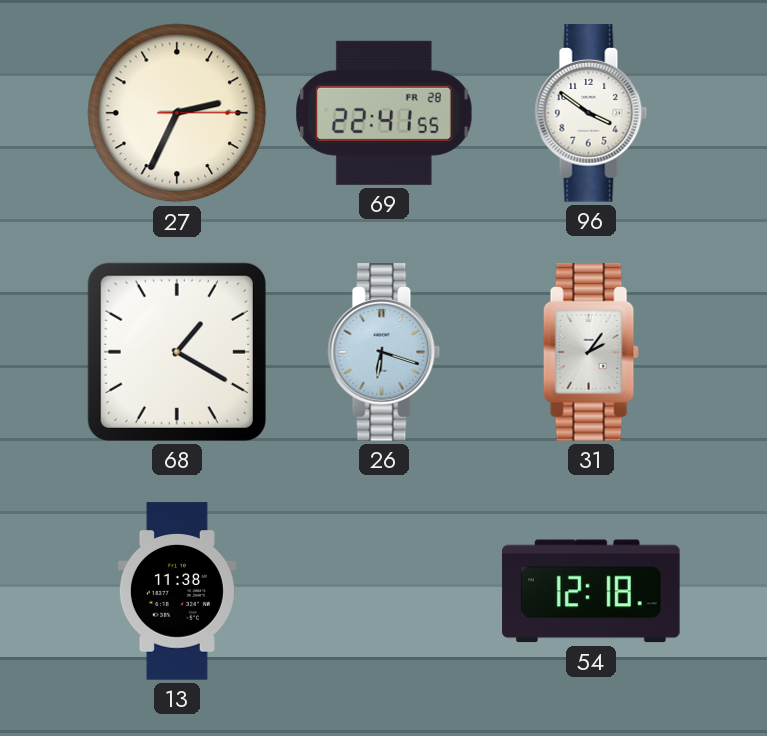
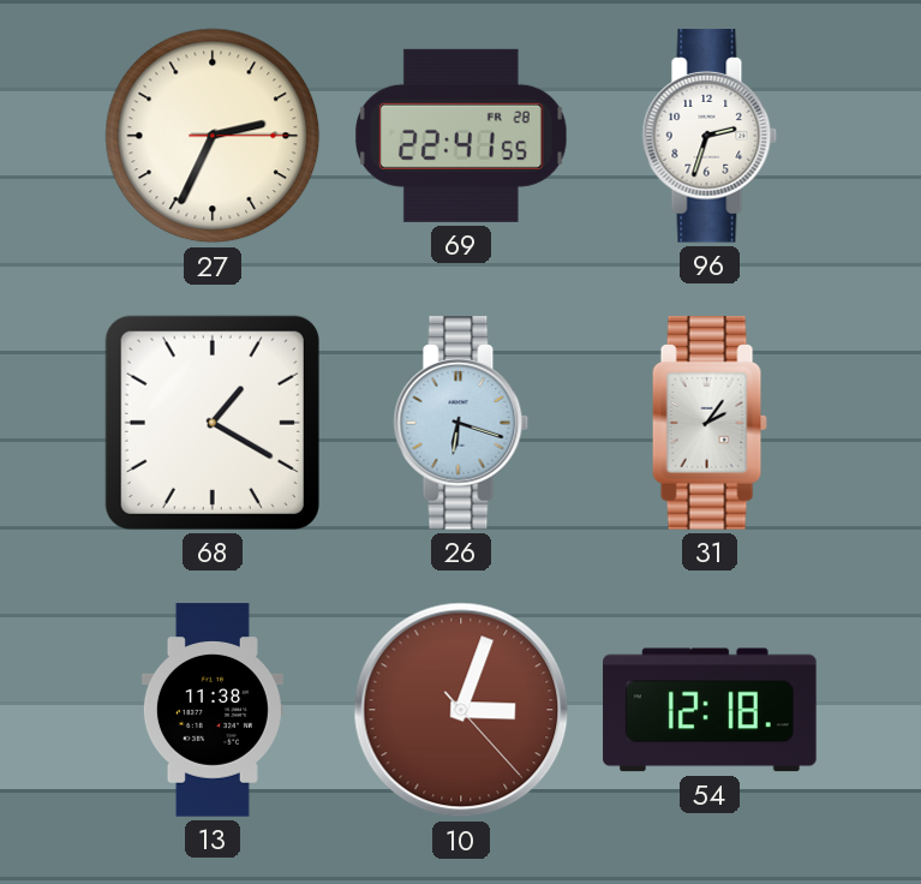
96: 3:51 -> 2:33 (710, 136)
10: none -> 3:03 (461, 710)
